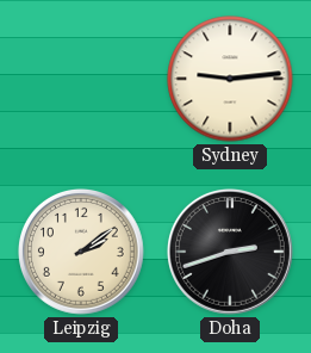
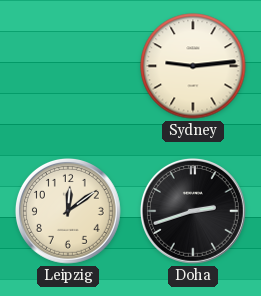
Leipzig: 2:09 -> 12:09 (68, 211)
